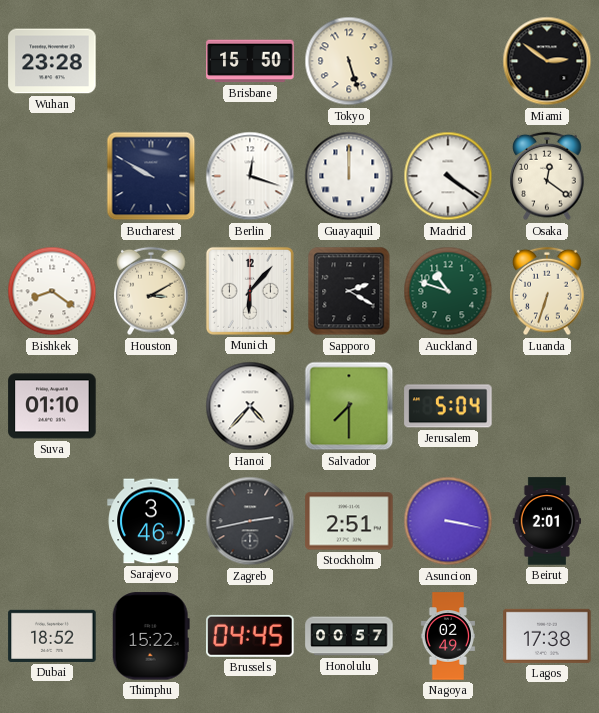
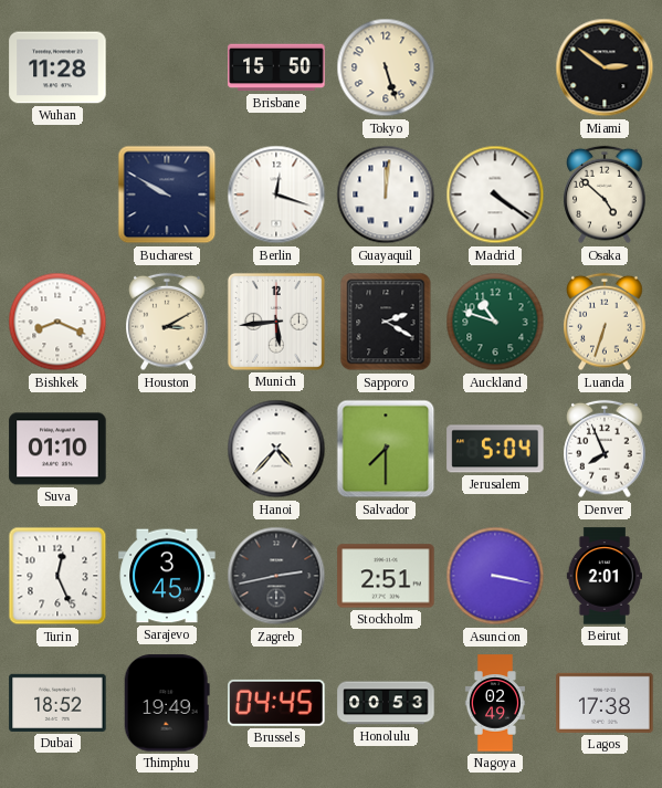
Wuhan: 23:28 -> 11:28 (57, 67)
Guayaquil: 12:00 -> 12:01 (386, 195)
Osaka: 12:21 -> 4:52 (605, 195)
Bishkek: 8:21 -> 8:19 (57, 322)
Munich: 6:07 -> 5:44 (276, 322)
Denver: none -> 7:56 (605, 449)
Turin: none -> 12:26 (57, 576)
Sarajevo: 3:46 -> 3:45 (167, 576)
Thimphu: 15:22 -> 19:49 (167, 703)
Honolulu: 00:57 -> 00:53 (386, 703)
